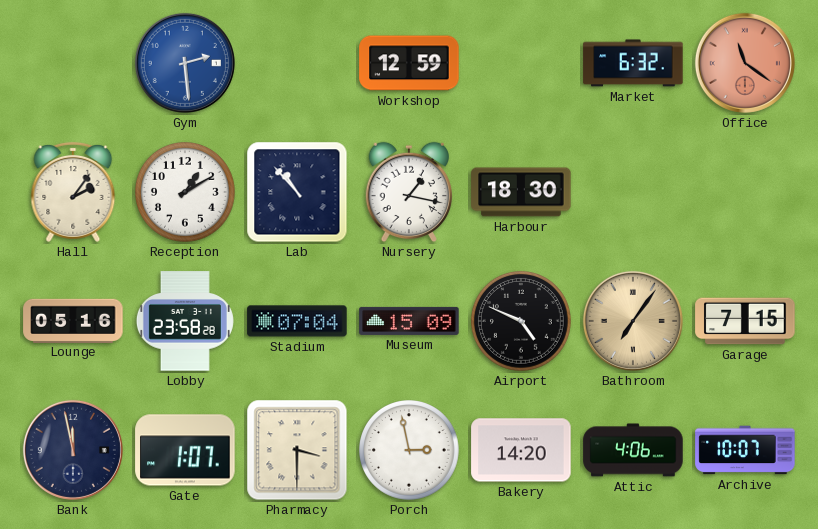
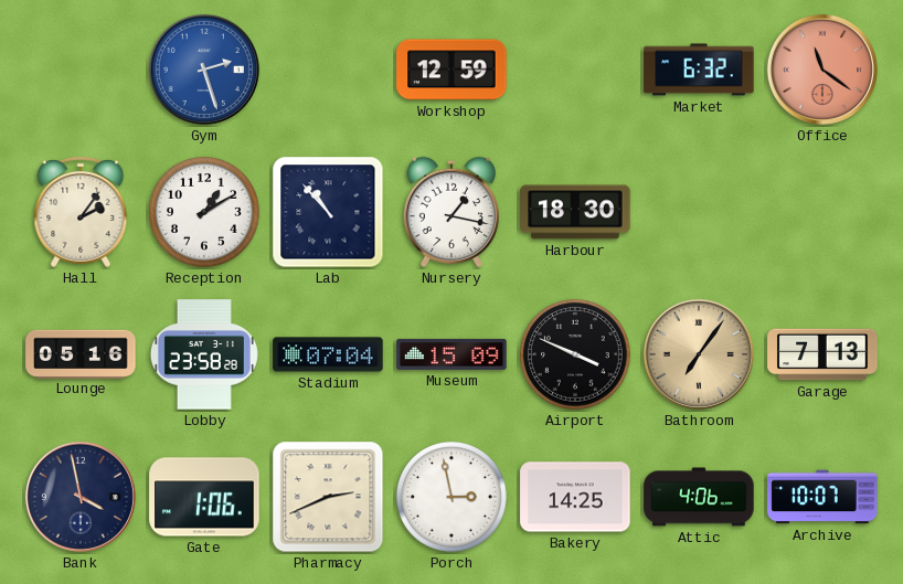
Gym: 2:29 -> 2:27 (204, 70)
Airport: 4:49 -> 3:49 (576, 355)
Garage: 7:15 -> 7:13 (822, 354)
Bank: 11:58 -> 3:58 (81, 497)
Gate: 1:07 -> 1:06 (204, 497)
Pharmacy: 3:30 -> 2:41 (328, 497)
Bakery: 14:20 -> 14:25 (575, 497)
